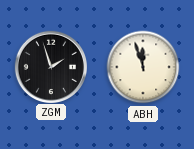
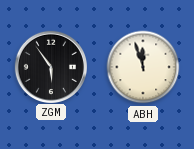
ZGM: 1:57 -> 5:54 (50, 66)
